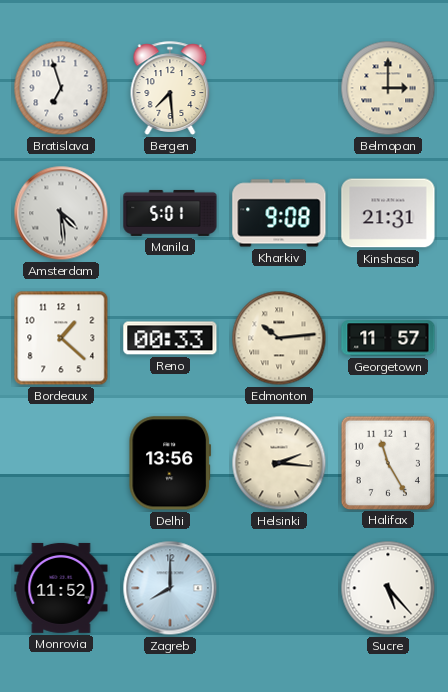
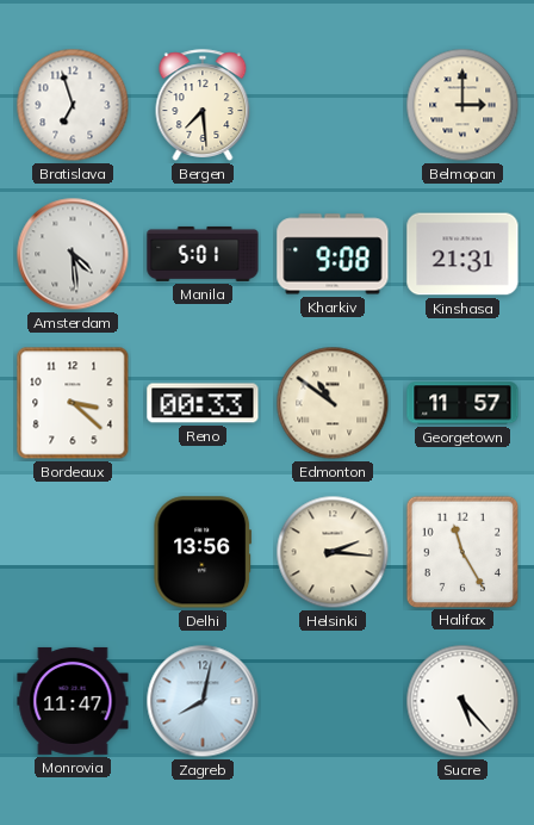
Bordeaux: 1:22 -> 3:22 (73, 403)
Edmonton: 10:14 -> 10:51 (333, 403)
Monrovia: 11:52 -> 11:47 (73, 701)
Zagreb: 8:00 -> 8:02 (203, 701)
